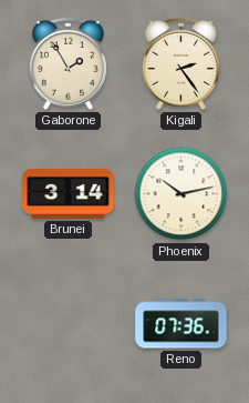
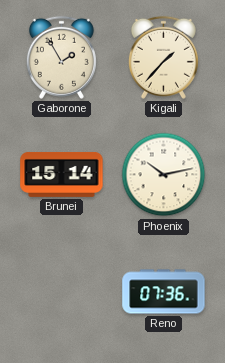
Kigali: 2:24 -> 1:37 (163, 57)
Brunei: 3:14 -> 15:14 (62, 174)
